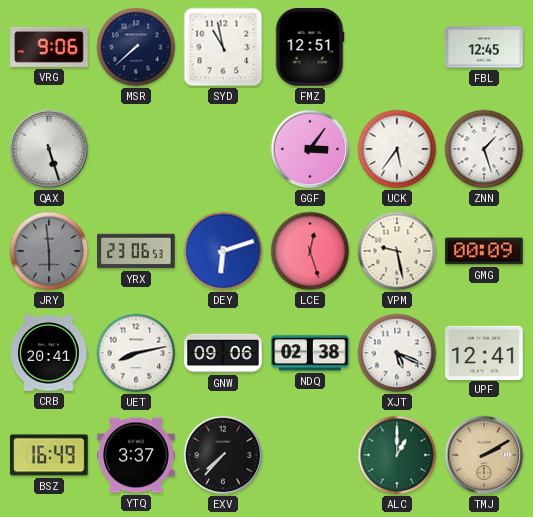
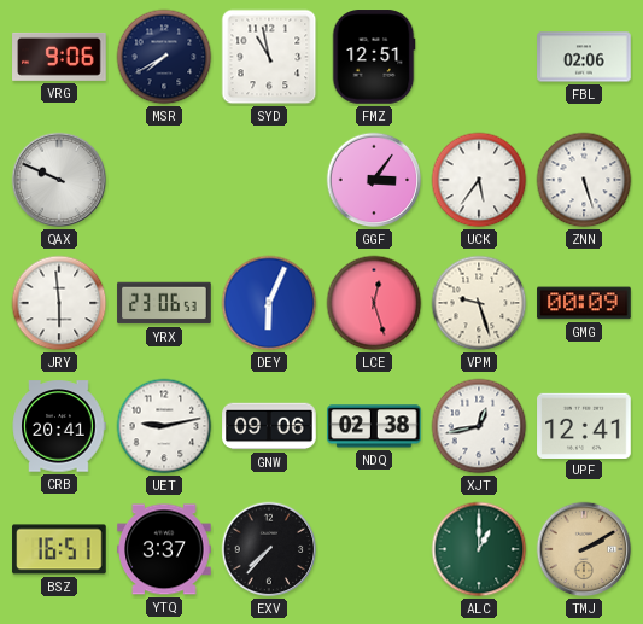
MSR: 7:38 -> 7:40 (164, 57)
FBL: 12:45 -> 02:06 (584, 57)
QAX: 5:27 -> 9:49 (59, 180)
ZNN: 1:27 -> 5:27 (584, 180)
JRY dial: grey -> white (59, 303)
DEY: 6:12 -> 6:04 (269, 303)
VPM: 9:28 -> 9:27 (479, 303)
UET: 8:13 -> 9:13 (164, 426)
XJT: 5:19 -> 12:43 (479, 426)
BSZ: 16:49 -> 16:51 (59, 549)
